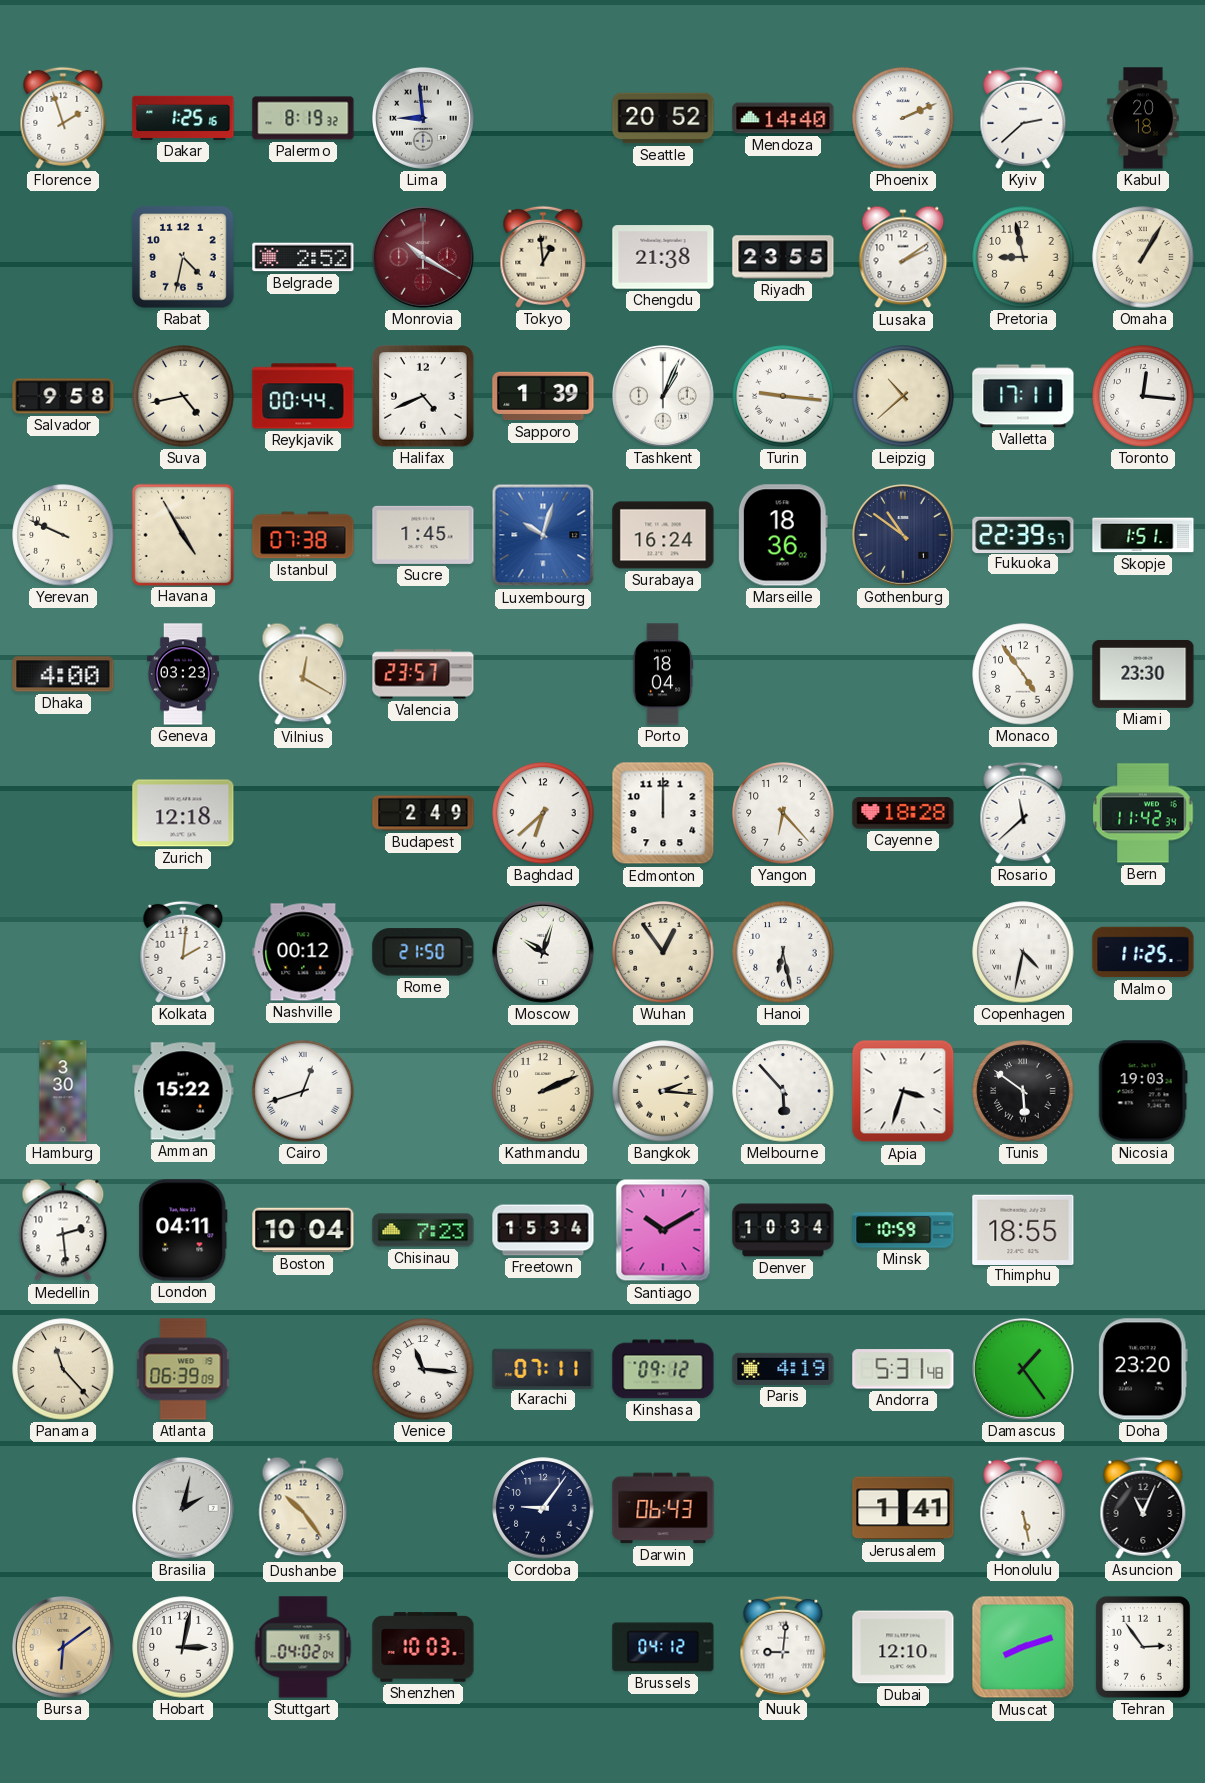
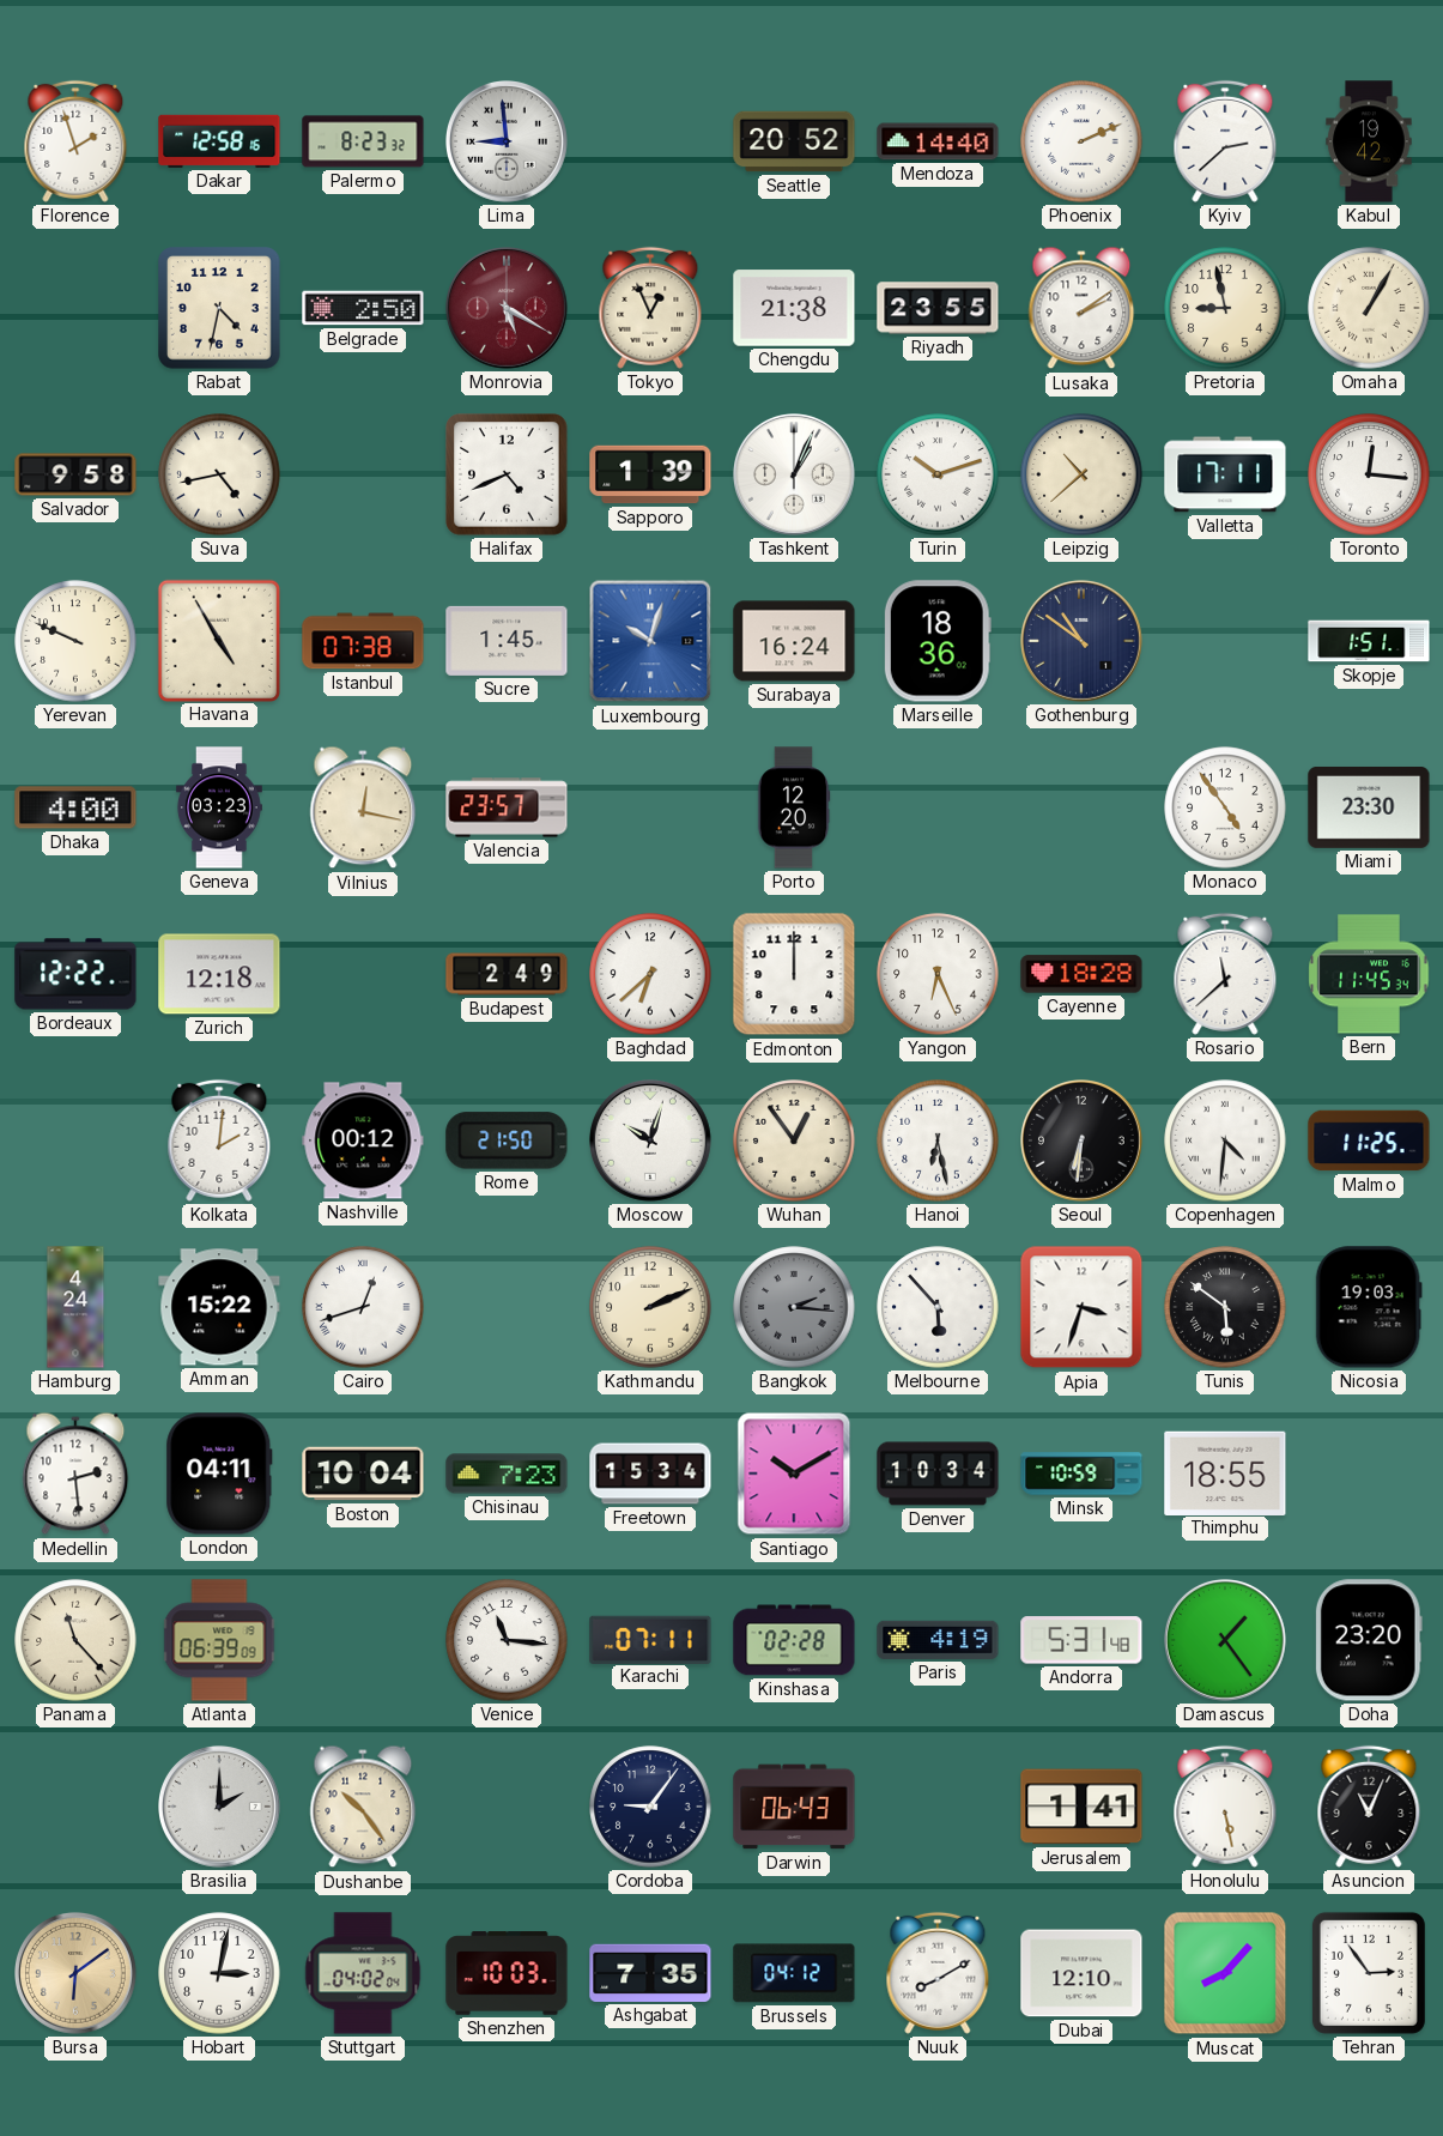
Dakar: 1:25 -> 12:58 (219, 141)
Palermo: 8:19 -> 8:23 (363, 141)
Kabul: 20:18 -> 19:42 (1369, 141)
Belgrade: 2:52 -> 2:50 (363, 308)
Monrovia: 10:20 -> 5:20 (508, 309)
Tokyo: 12:59 -> 12:56 (650, 308)
Reykjavik: 00:44 -> none (303, 396)
Turin: 9:16 -> 10:12 (938, 474)
Fukuoka: 22:39 -> none (1023, 534)
Vilnius: 12:20 -> 12:17 (363, 807)
Porto: 18:04 -> 12:20 (794, 807)
Bordeaux: none -> 12:22 (75, 974)
Yangon: 6:23 -> 6:26 (938, 974)
Bern: 11:42 -> 11:45 (1369, 974)
Seoul: none -> 6:31 (1083, 1142)
Copenhagen: 4:32 -> 4:31 (1225, 1140)
Hamburg: 3:30 -> 4:24 (75, 1307)
Bangkok dial: cream -> grey (794, 1307)
Kinshasa: 09:12 -> 02:28 (794, 1640)
Brasilia: 2:02 -> 2:00 (220, 1808)
Ashgabat: none -> 7:35 (650, 1973)
Nuuk: 9:01 -> 8:10 (938, 1973)
Muscat: 8:12 -> 8:07 (1225, 1973)
